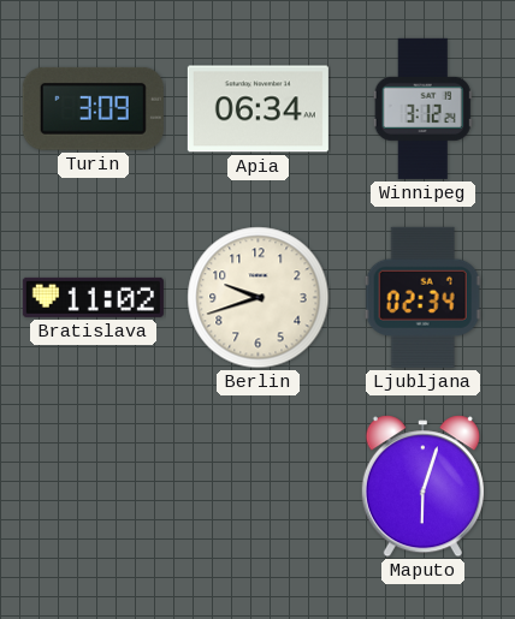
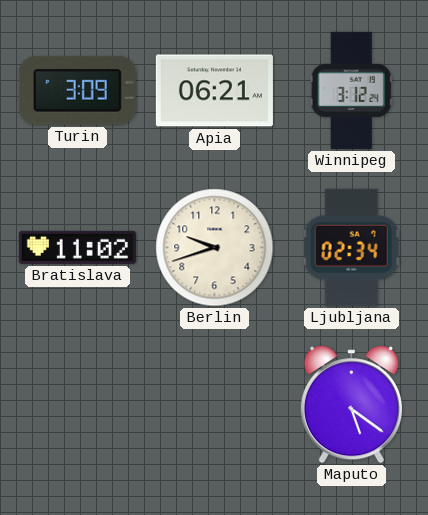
Apia: 06:34 -> 06:21 (214, 91)
Maputo: 6:03 -> 5:21 (351, 405)
